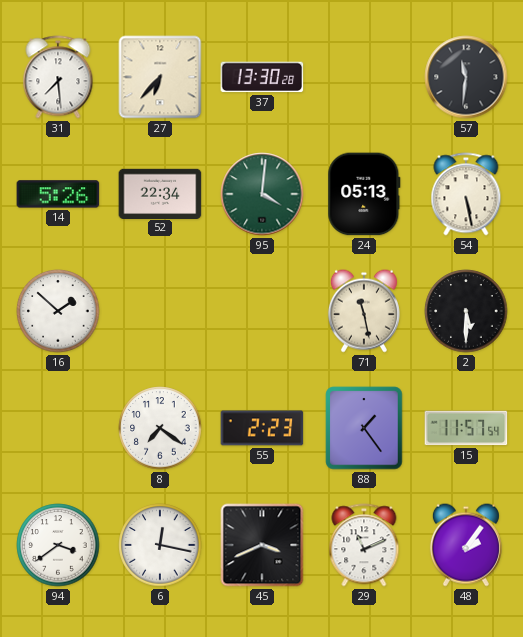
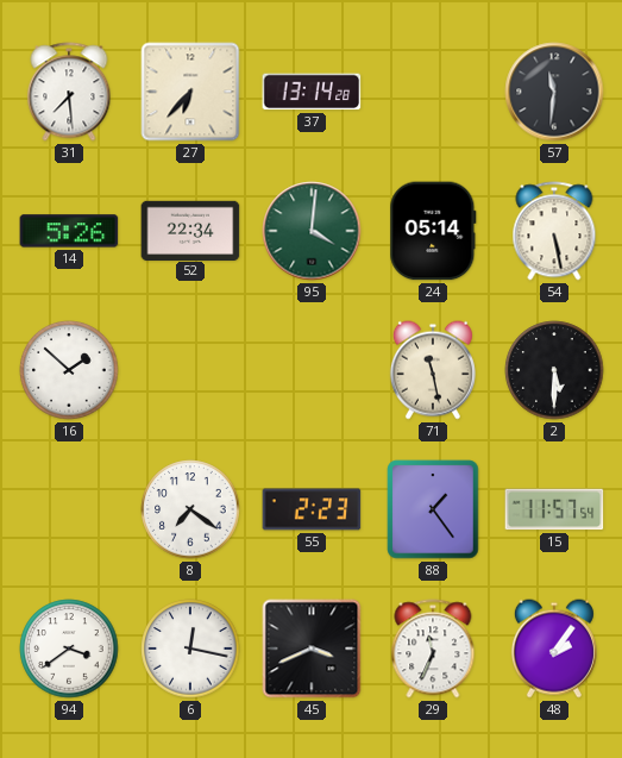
37: 13:30 -> 13:14 (312, 92)
24: 05:13 -> 05:14 (433, 231)
29: 11:11 -> 11:34 (433, 649)
